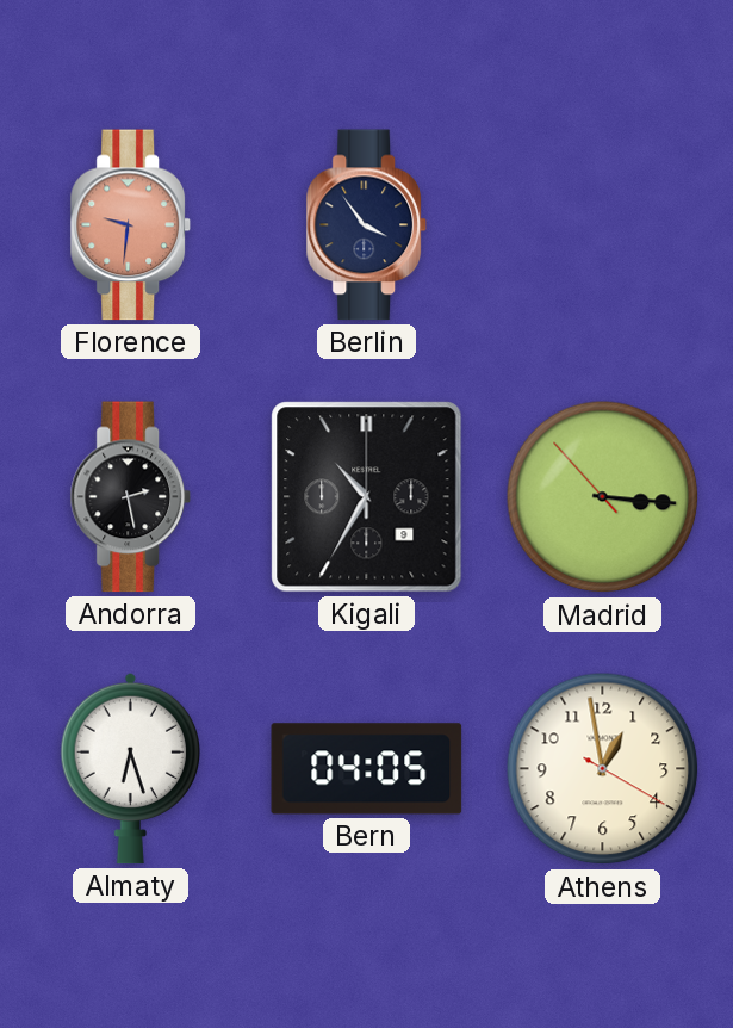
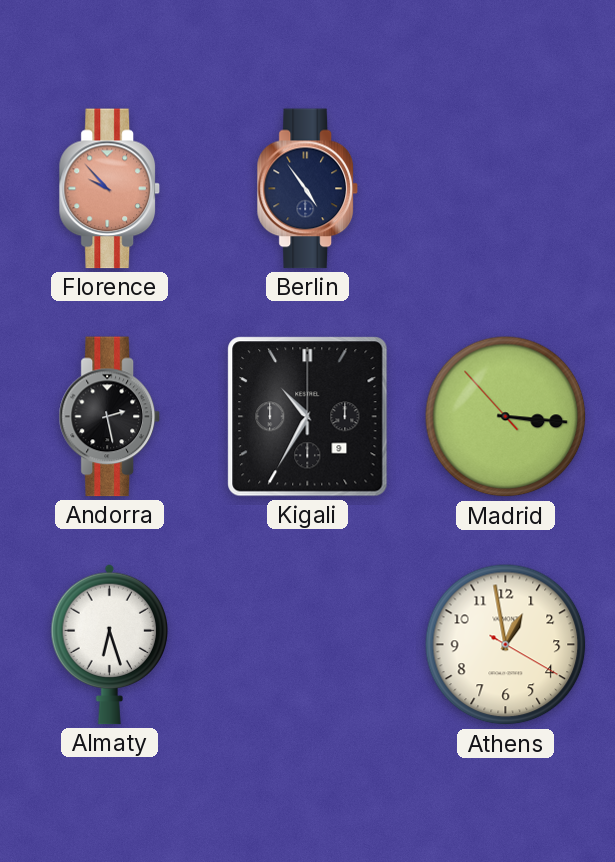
Florence: 9:31 -> 9:53 (110, 189)
Berlin: 3:54 -> 4:54 (308, 189)
Bern: 04:05 -> none (367, 769)
